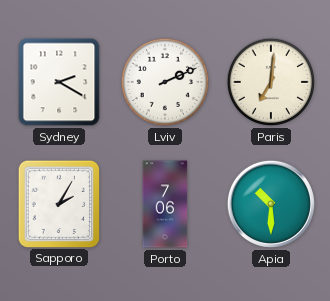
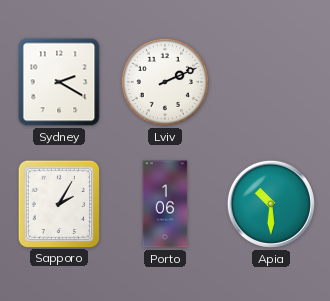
Paris: 7:01 -> none (271, 82)
Porto: 7:06 -> 1:06 (165, 204)
